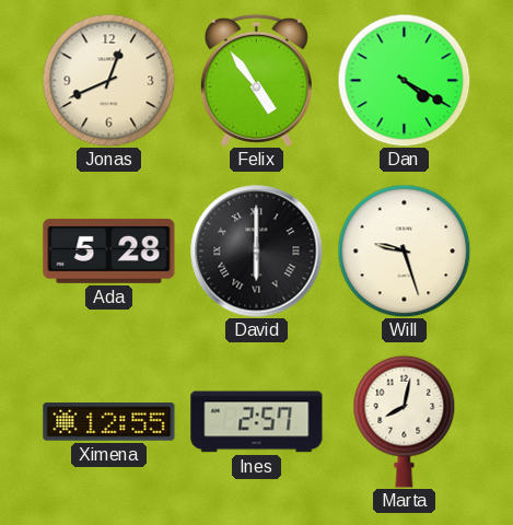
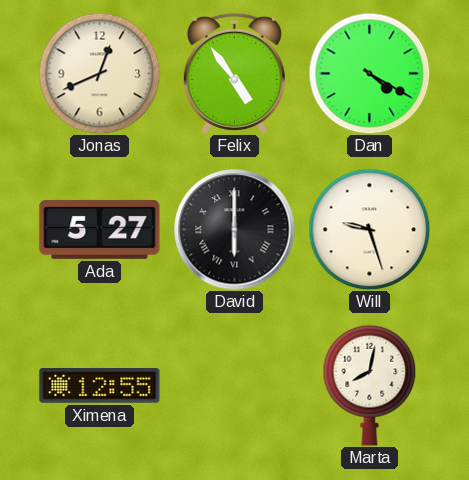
Ada: 5:28 -> 5:27 (100, 229)
Ines: 2:57 -> none (257, 422)
